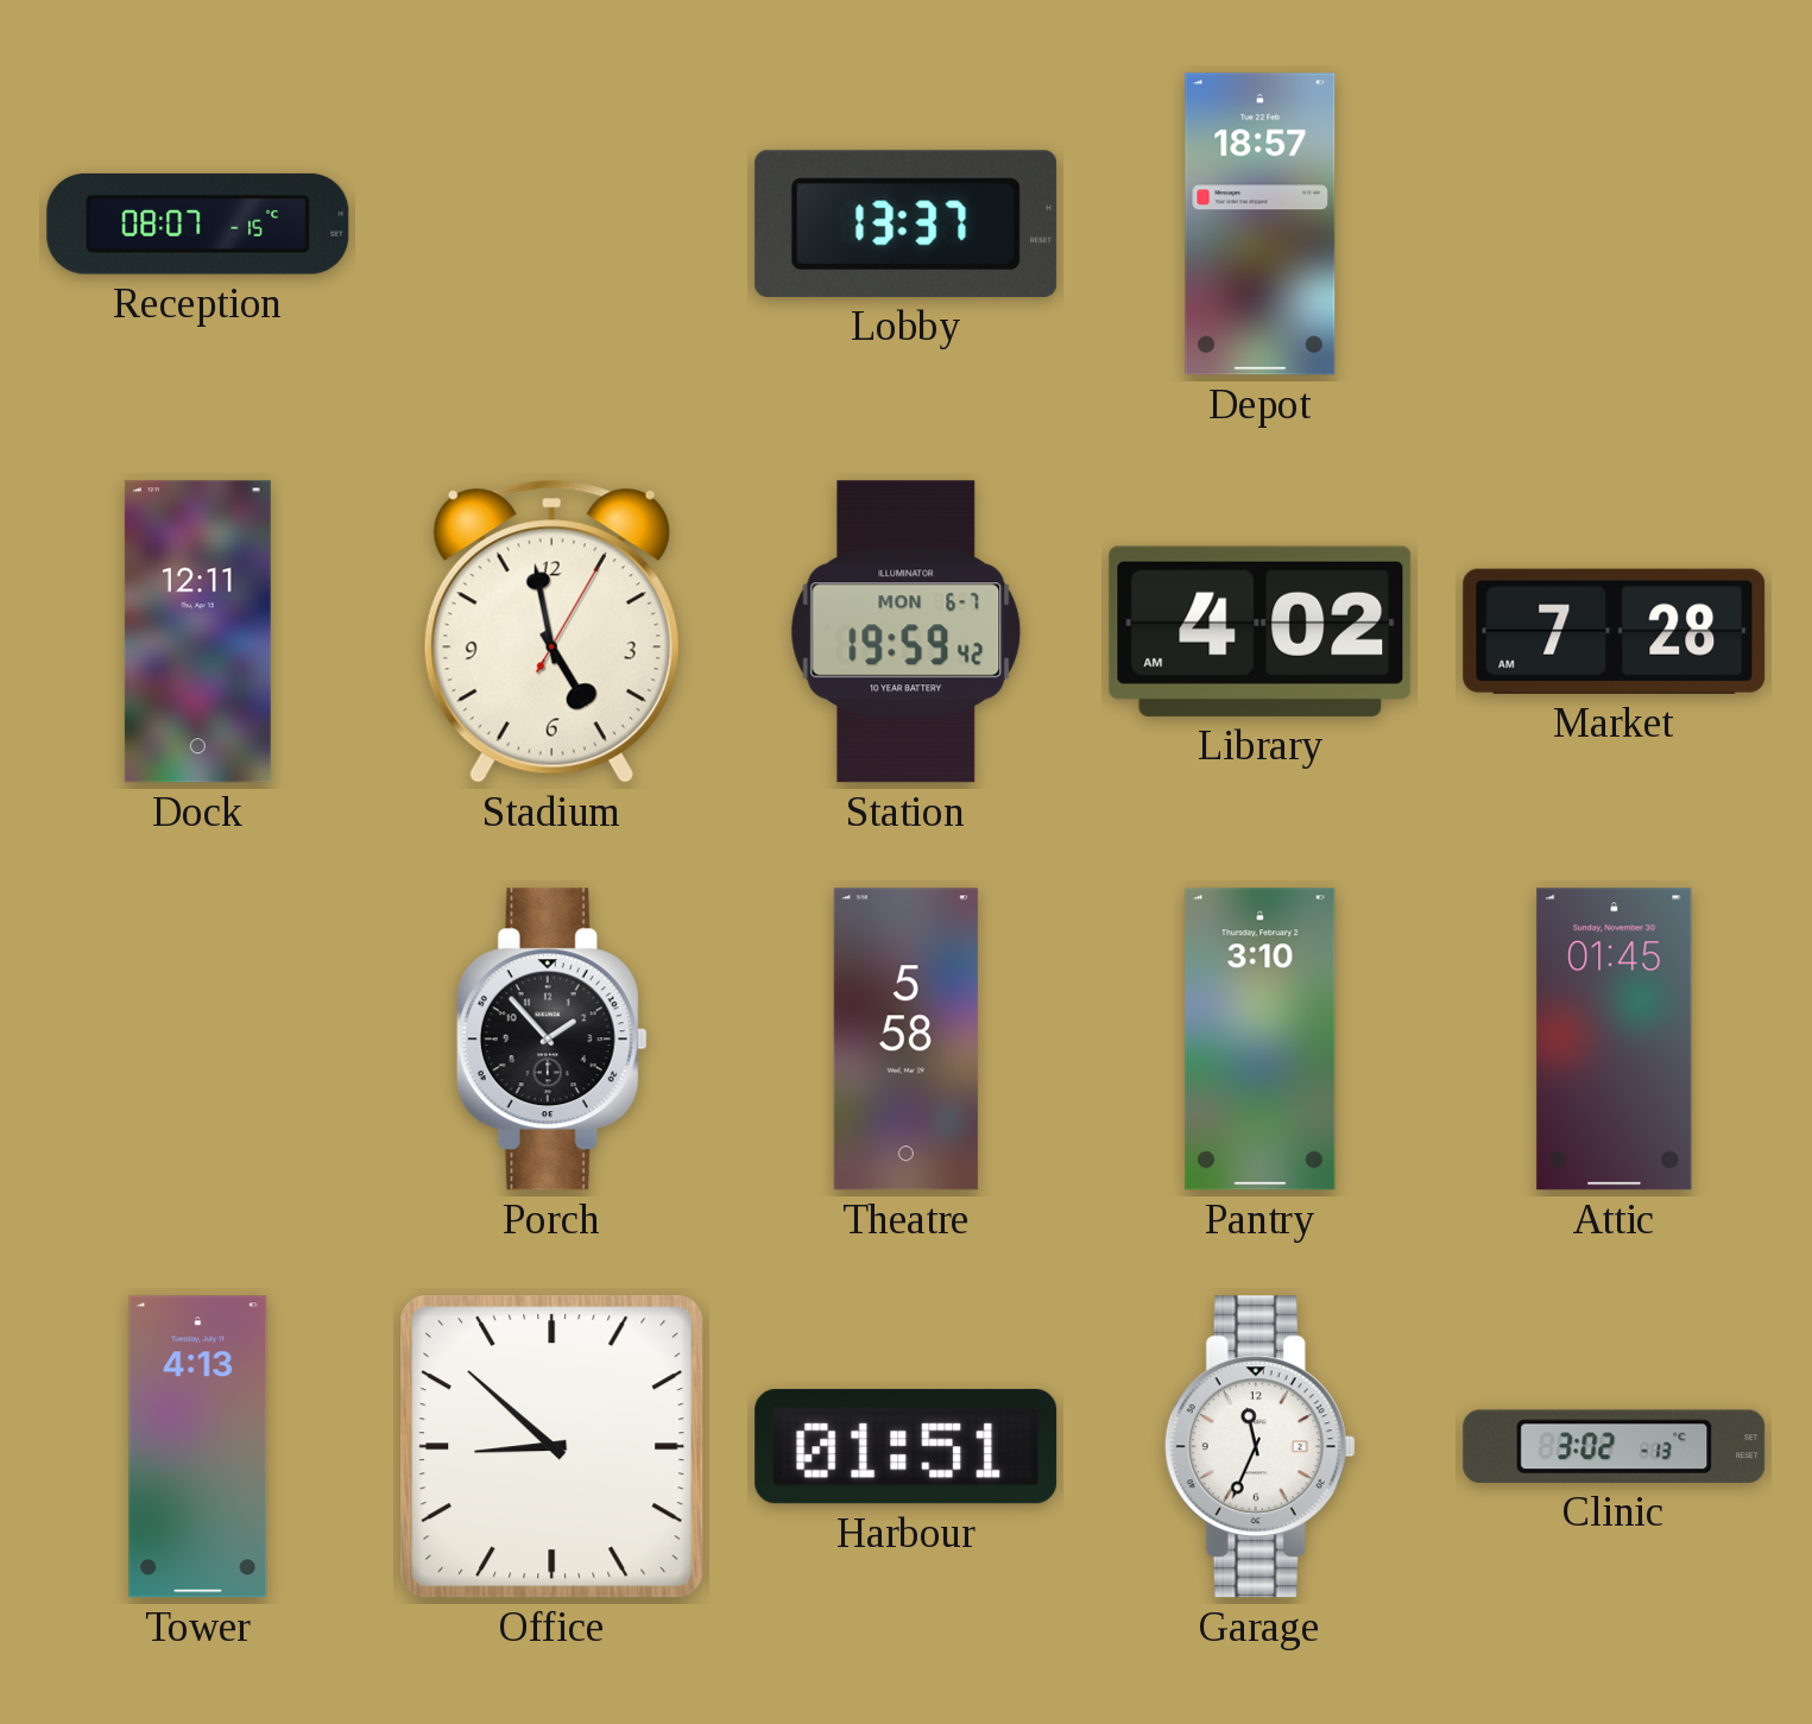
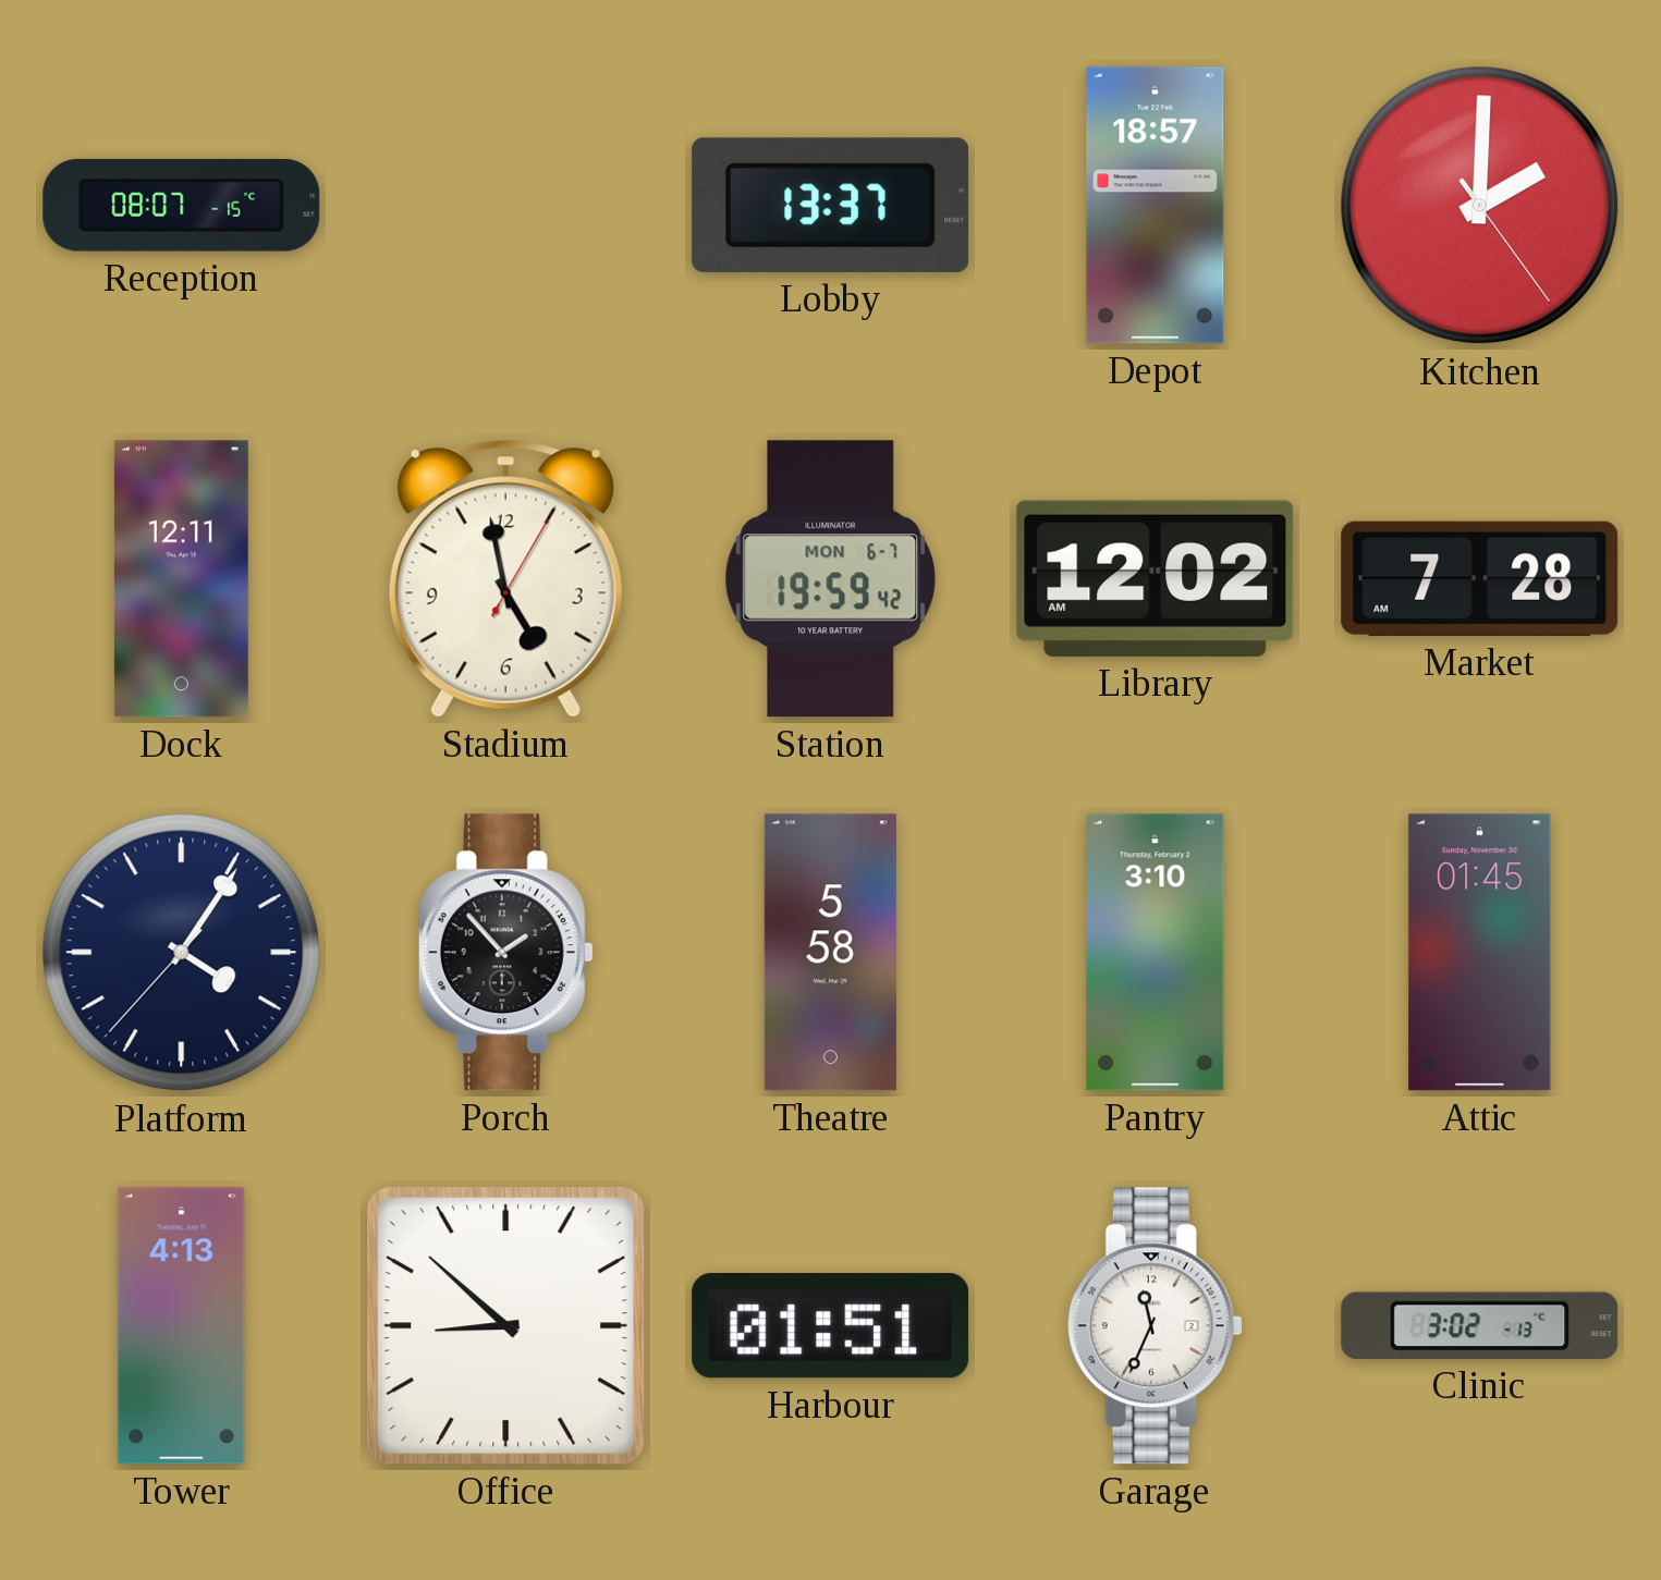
Kitchen: none -> 2:00 (1480, 206)
Library: 4:02 -> 12:02 (1156, 578)
Platform: none -> 4:05 (182, 953)
